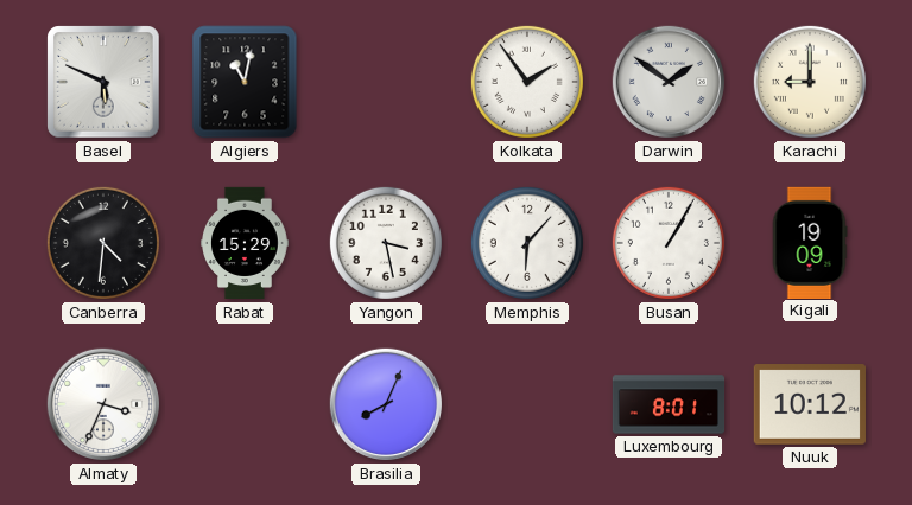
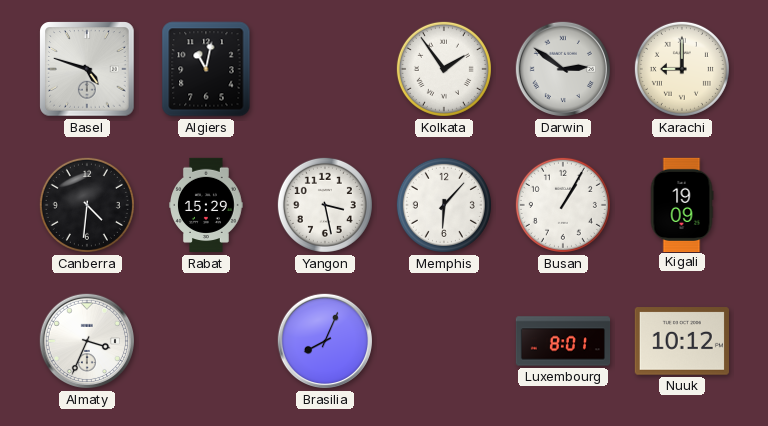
Basel: 5:49 -> 4:48 (87, 69)
Darwin: 1:51 -> 2:51 (563, 69)
